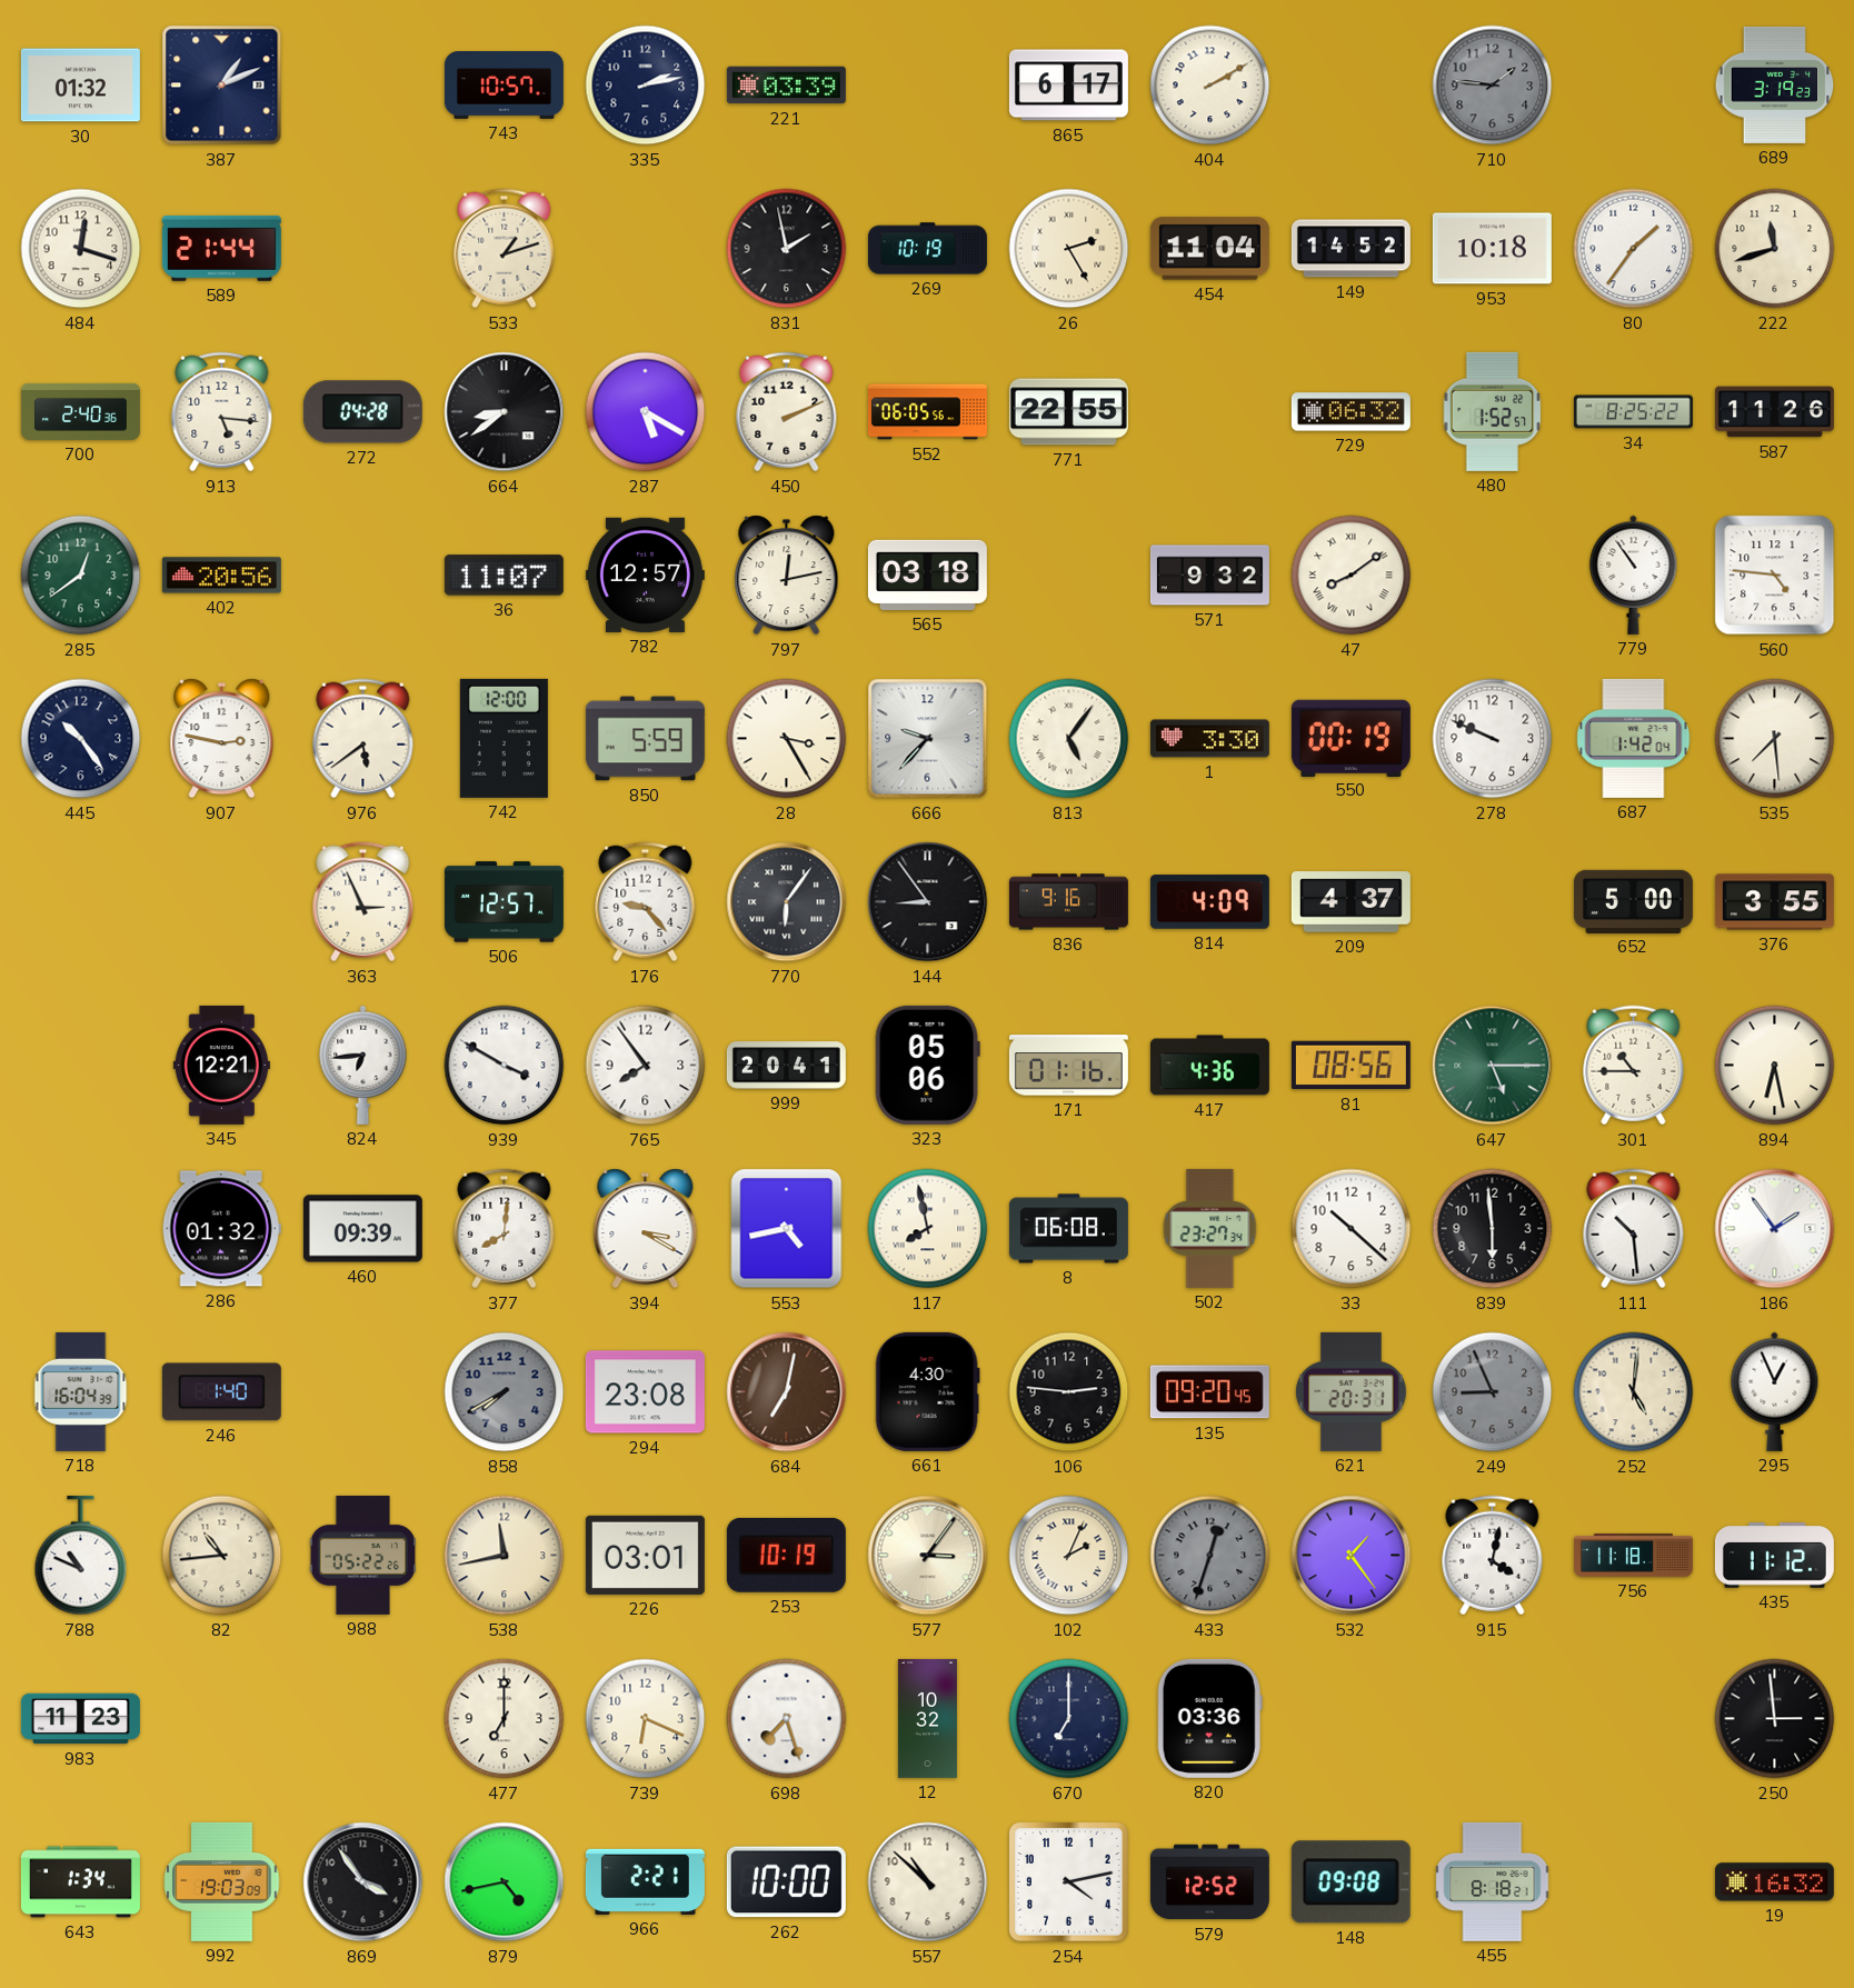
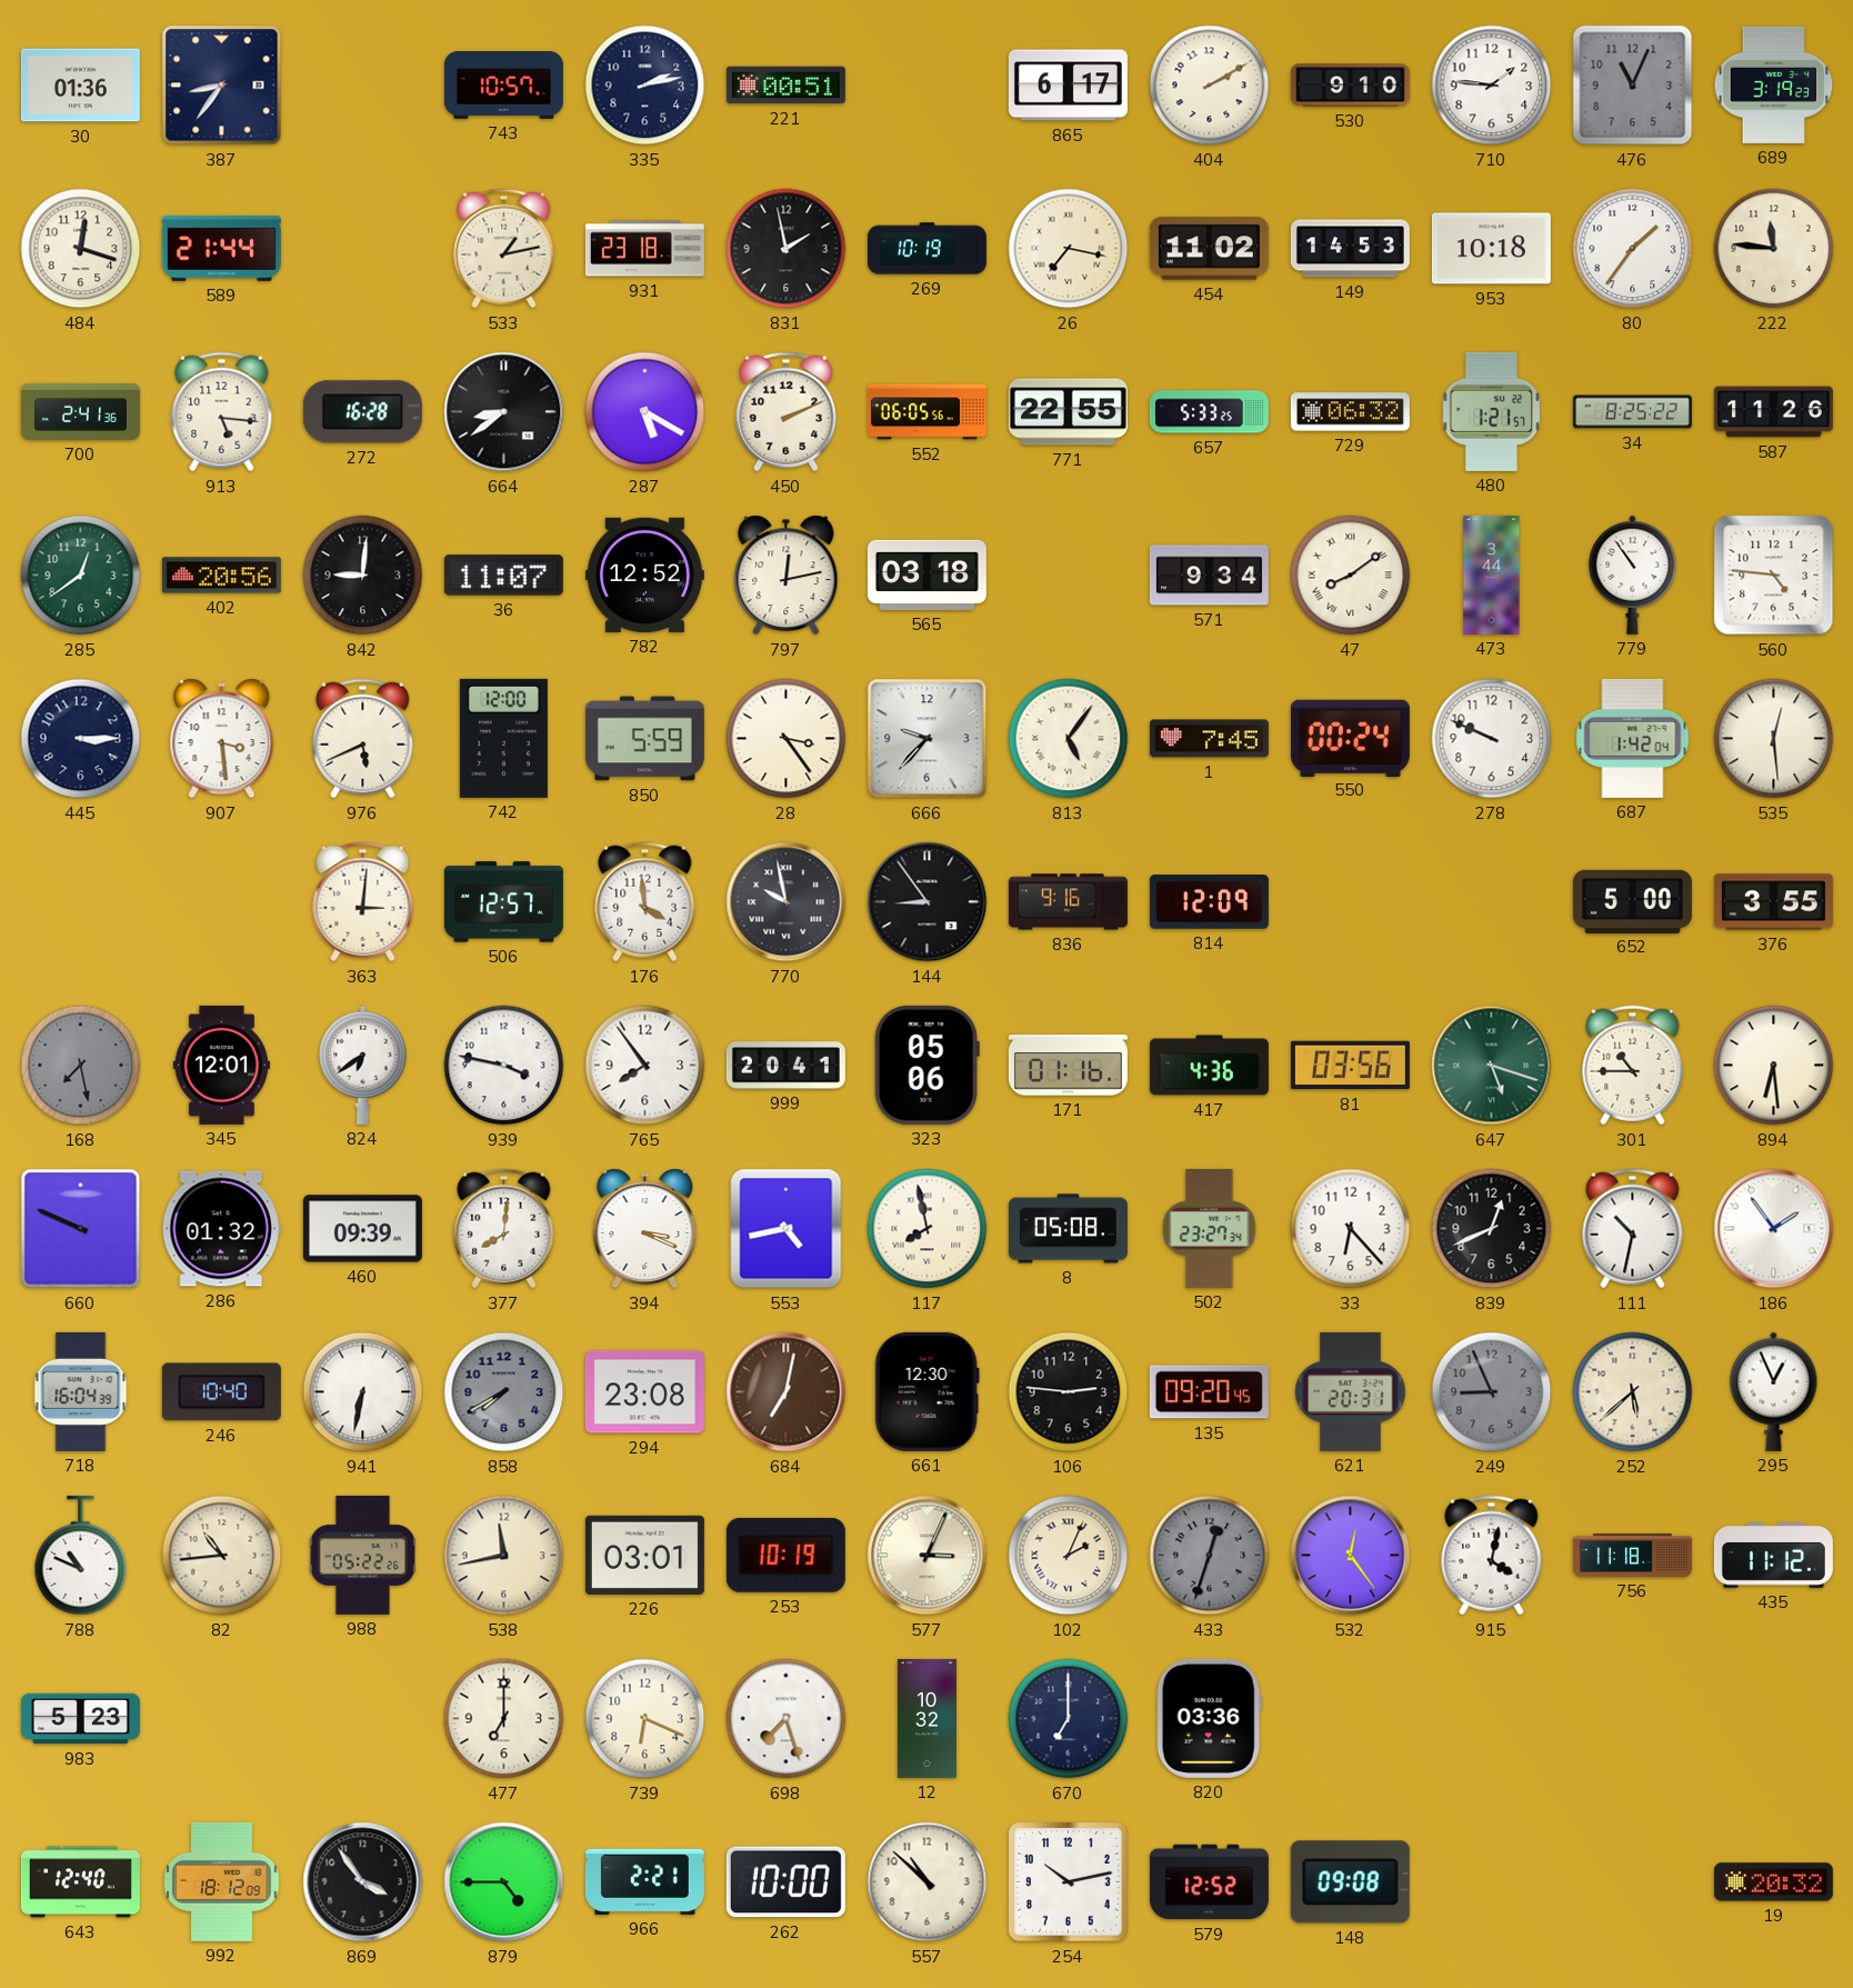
30: 01:32 -> 01:36 (80, 86)
387: 1:11 -> 8:36 (222, 86)
221: 03:39 -> 00:51 (785, 86)
530: none -> 9:10 (1350, 86)
710 dial: grey -> white (1492, 86)
476: none -> 11:04 (1633, 86)
533: 1:12 -> 1:13 (504, 249)
931: none -> 23:18 (644, 249)
26: 2:25 -> 7:17 (1069, 249)
454: 11:04 -> 11:02 (1209, 249)
149: 14:52 -> 14:53 (1350, 249)
222: 11:42 -> 11:46 (1774, 249)
700: 2:40 -> 2:41 (80, 411)
272: 04:28 -> 16:28 (362, 412)
657: none -> 5:33 (1209, 412)
480: 1:52 -> 1:21 (1492, 411)
842: none -> 9:01 (363, 576)
782: 12:57 -> 12:52 (644, 575)
571: 9:32 -> 9:34 (1209, 576)
473: none -> 3:44 (1492, 575)
445: 10:24 -> 3:15 (81, 739)
907: 2:47 -> 3:29 (222, 739)
976: 5:39 -> 5:41 (363, 739)
28: 3:25 -> 3:24 (787, 739)
1: 3:30 -> 7:45 (1209, 739)
550: 00:19 -> 00:24 (1350, 738)
535: 7:29 -> 12:29 (1774, 739)
363: 2:56 -> 3:01 (363, 902)
176: 9:23 -> 3:59 (645, 902)
770: 6:06 -> 9:58 (787, 902)
814: 4:09 -> 12:09 (1209, 902)
209: 4:37 -> none (1350, 902)
168: none -> 7:28 (81, 1066)
345: 12:21 -> 12:01 (221, 1065)
824: 6:44 -> 6:39 (363, 1065)
939: 3:50 -> 3:47 (504, 1066)
81: 08:56 -> 03:56 (1350, 1066)
647: 5:15 -> 5:18 (1492, 1066)
894: 6:28 -> 6:29 (1774, 1066)
660: none -> 9:49 (81, 1229)
394: 3:20 -> 3:19 (645, 1229)
8: 06:08 -> 05:08 (1068, 1229)
33: 10:22 -> 6:23 (1351, 1229)
839: 5:59 -> 12:41 (1492, 1229)
111: 10:29 -> 10:32 (1633, 1229)
246: 1:40 -> 10:40 (221, 1392)
941: none -> 6:32 (363, 1392)
661: 4:30 -> 12:30 (926, 1391)
252: 5:01 -> 5:38 (1633, 1392)
577: 3:06 -> 3:04 (928, 1556)
532: 1:24 -> 12:24 (1351, 1556)
983: 11:23 -> 5:23 (80, 1719)
250: 2:59 -> none (1775, 1719)
643: 1:34 -> 12:40 (80, 1882)
992: 19:03 -> 18:12 (222, 1881)
879: 4:43 -> 4:45 (504, 1882)
254: 4:13 -> 10:13 (1069, 1882)
455: 8:18 -> none (1493, 1881)
19: 16:32 -> 20:32 (1773, 1882)
